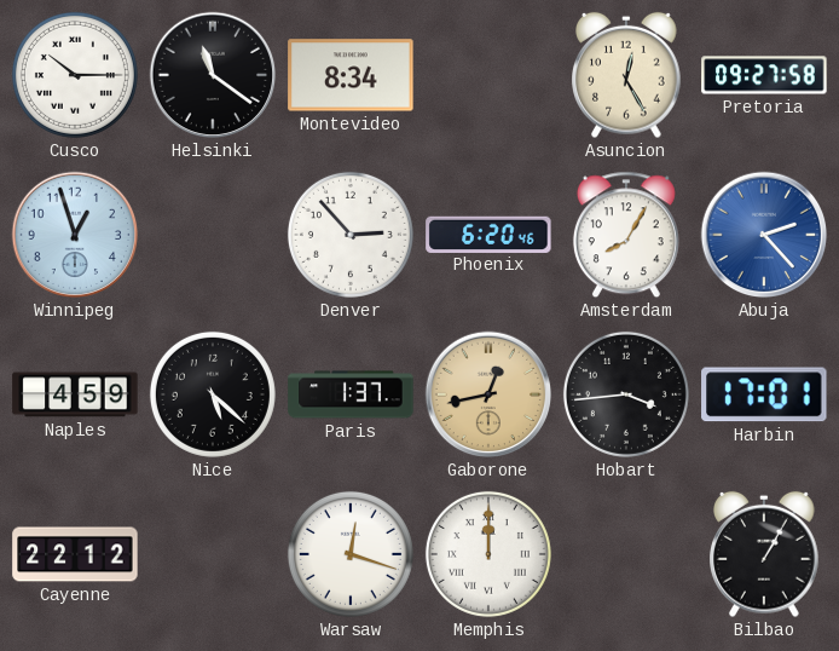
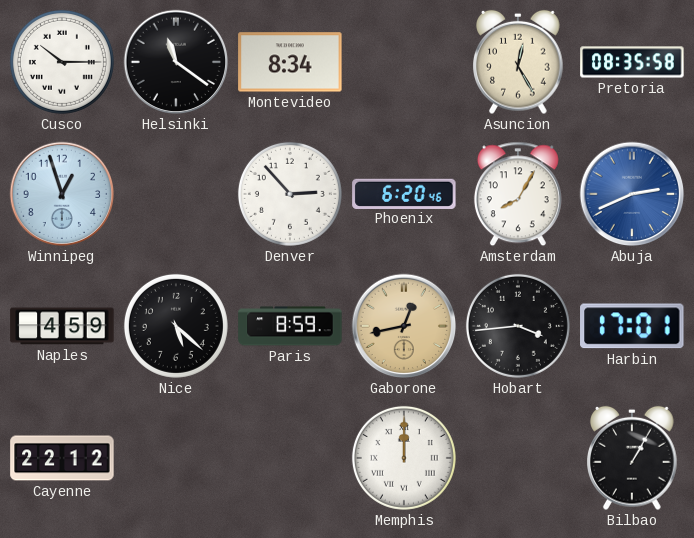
Pretoria: 09:27 -> 08:35 (632, 62)
Abuja: 2:23 -> 2:41 (632, 194)
Paris: 1:37 -> 8:59 (290, 326)
Warsaw: 12:18 -> none (351, 554)
